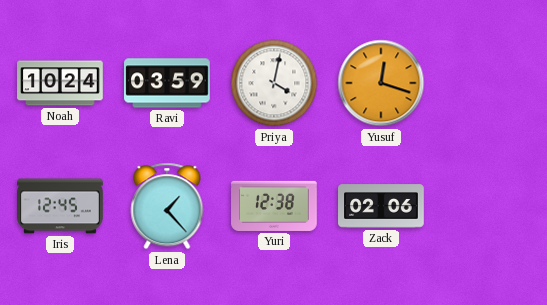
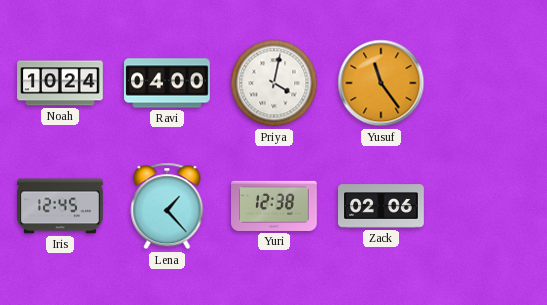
Ravi: 03:59 -> 04:00 (167, 83)
Yusuf: 12:18 -> 11:24 (381, 83)
